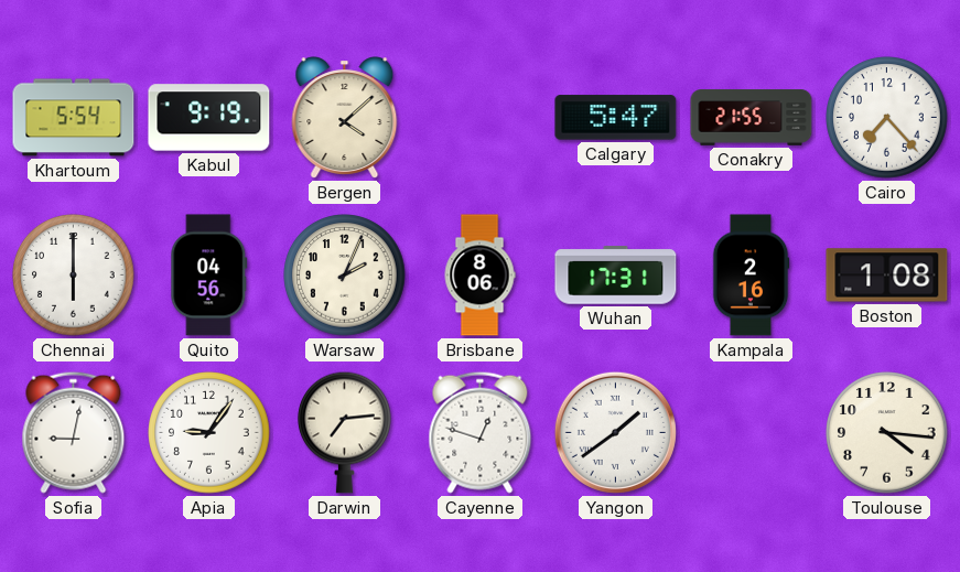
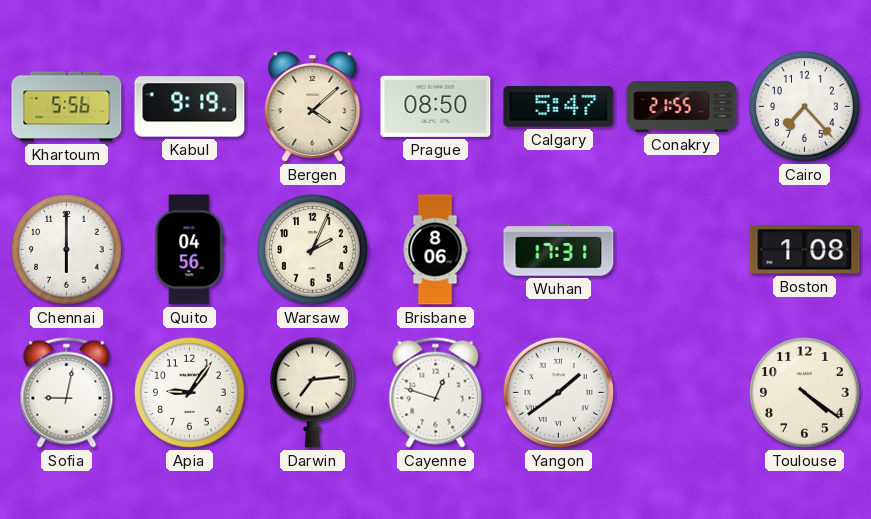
Khartoum: 5:54 -> 5:56 (67, 107)
Prague: none -> 08:50 (436, 106)
Kampala: 2:16 -> none (751, 276)
Toulouse: 4:16 -> 4:21 (805, 393)
